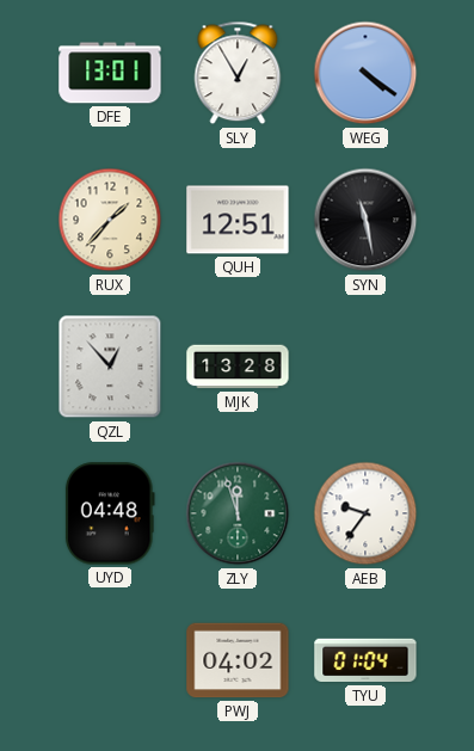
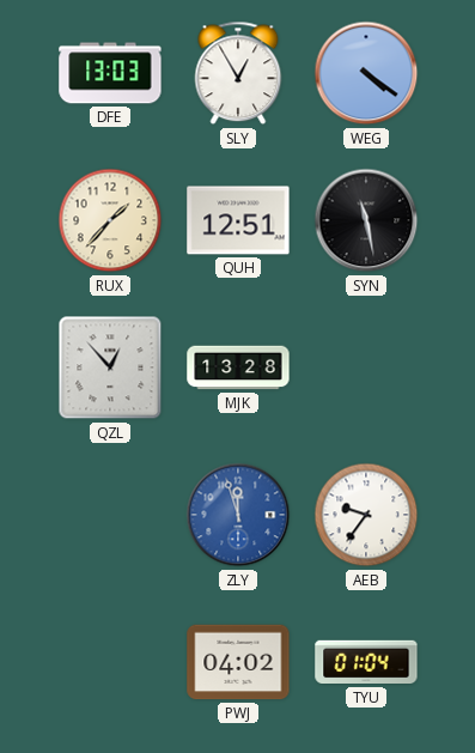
DFE: 13:01 -> 13:03 (110, 73)
UYD: 04:48 -> none (110, 513)
ZLY dial: green -> blue (238, 515)
